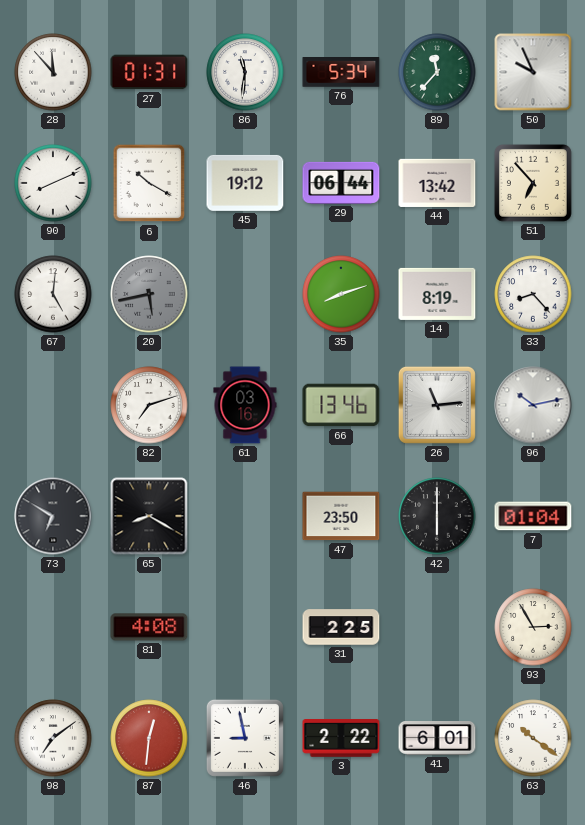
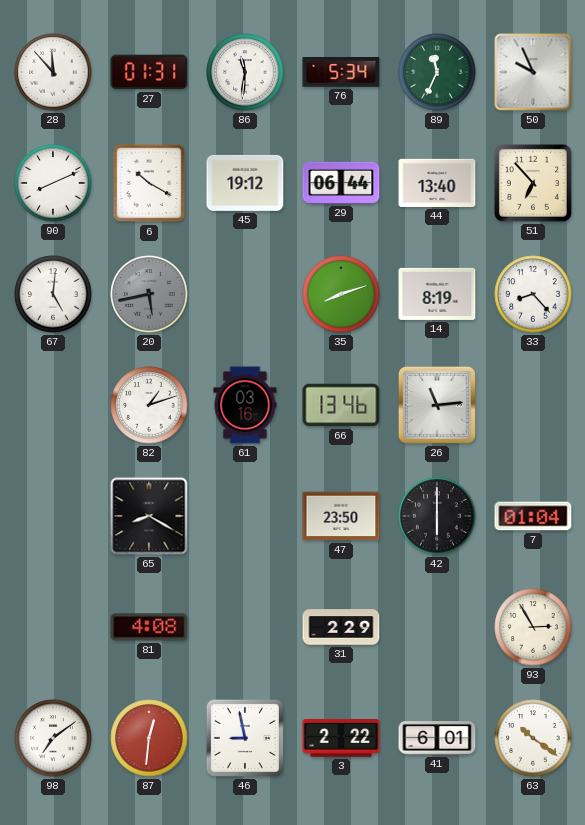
89: 11:37 -> 11:34 (437, 72)
44: 13:42 -> 13:40 (437, 183)
82: 7:12 -> 1:12 (149, 405)
96: 10:13 -> none (533, 405)
73: 6:50 -> none (53, 516)
31: 2:25 -> 2:29 (341, 627)
